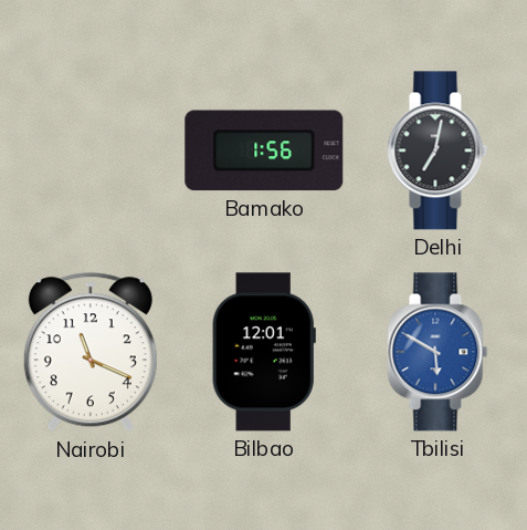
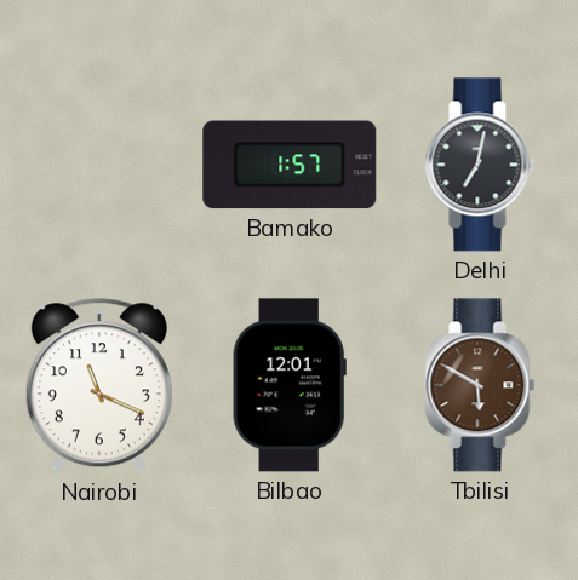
Bamako: 1:56 -> 1:57 (290, 165)
Tbilisi dial: blue -> brown (480, 385)
